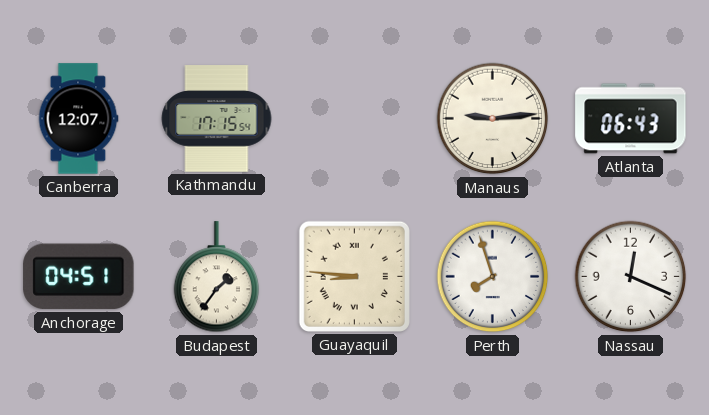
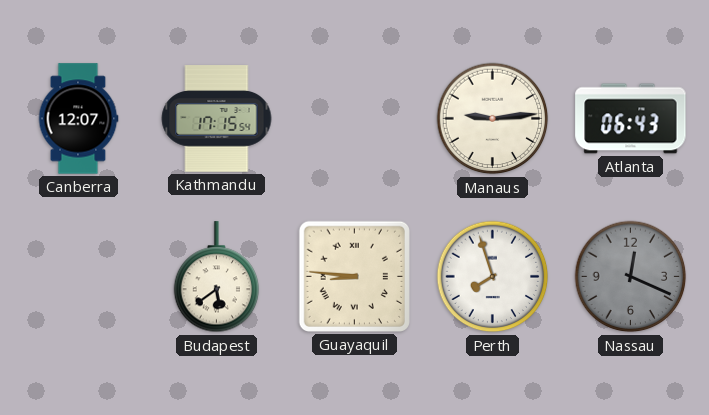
Anchorage: 04:51 -> none (79, 277)
Budapest: 1:36 -> 5:39 (217, 277)
Nassau dial: white -> grey (631, 277)
